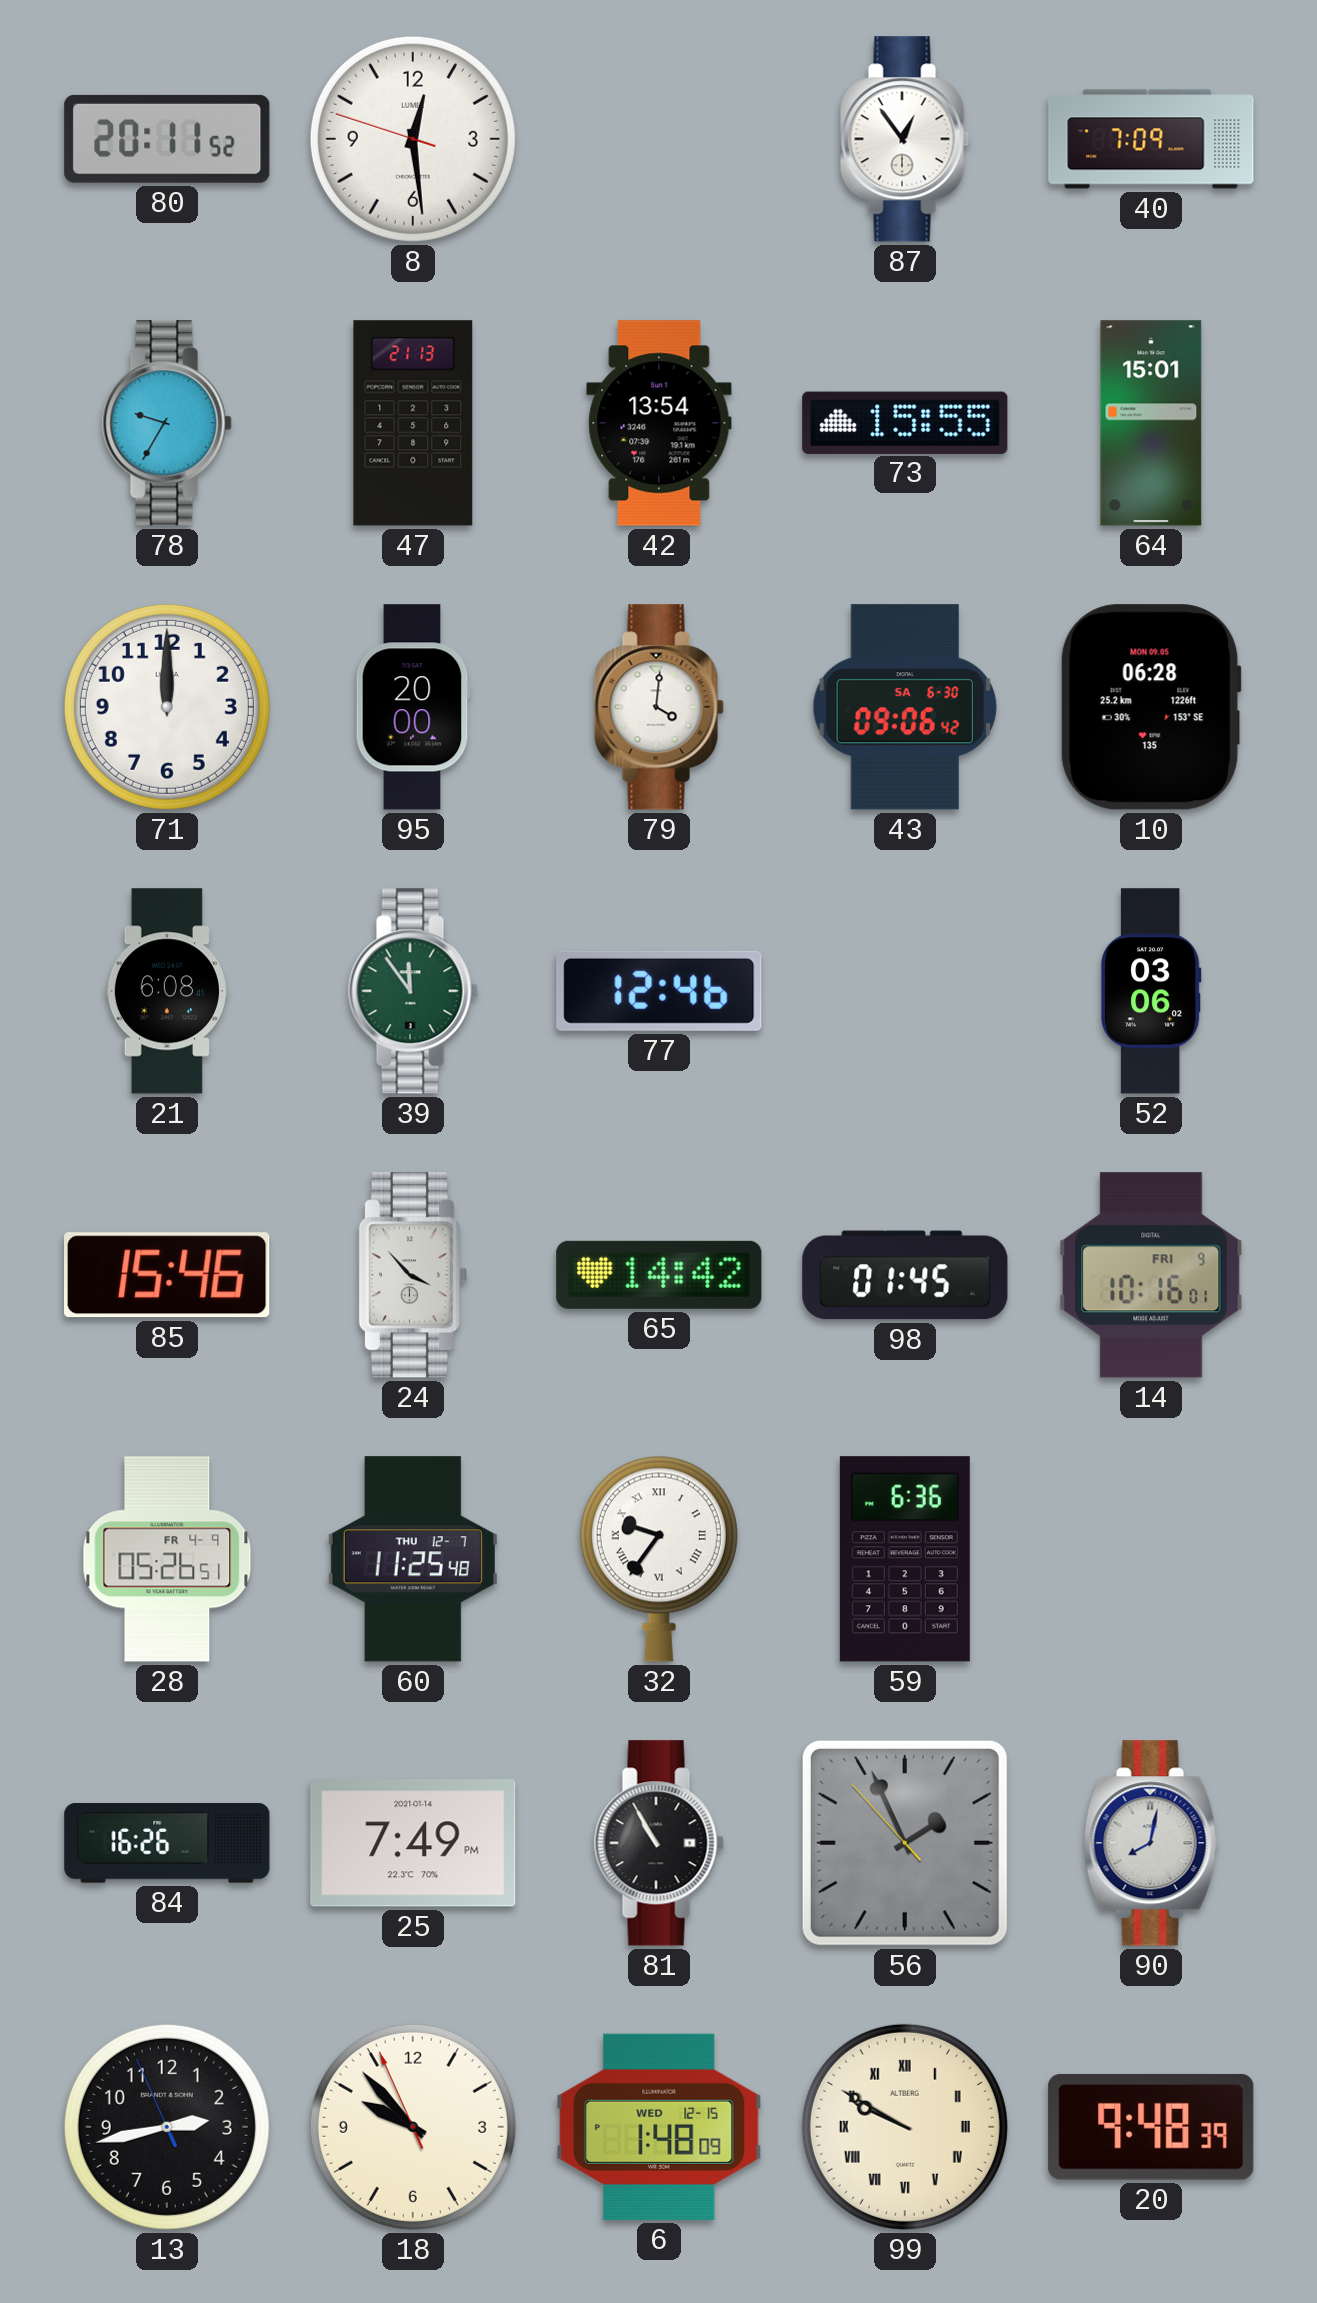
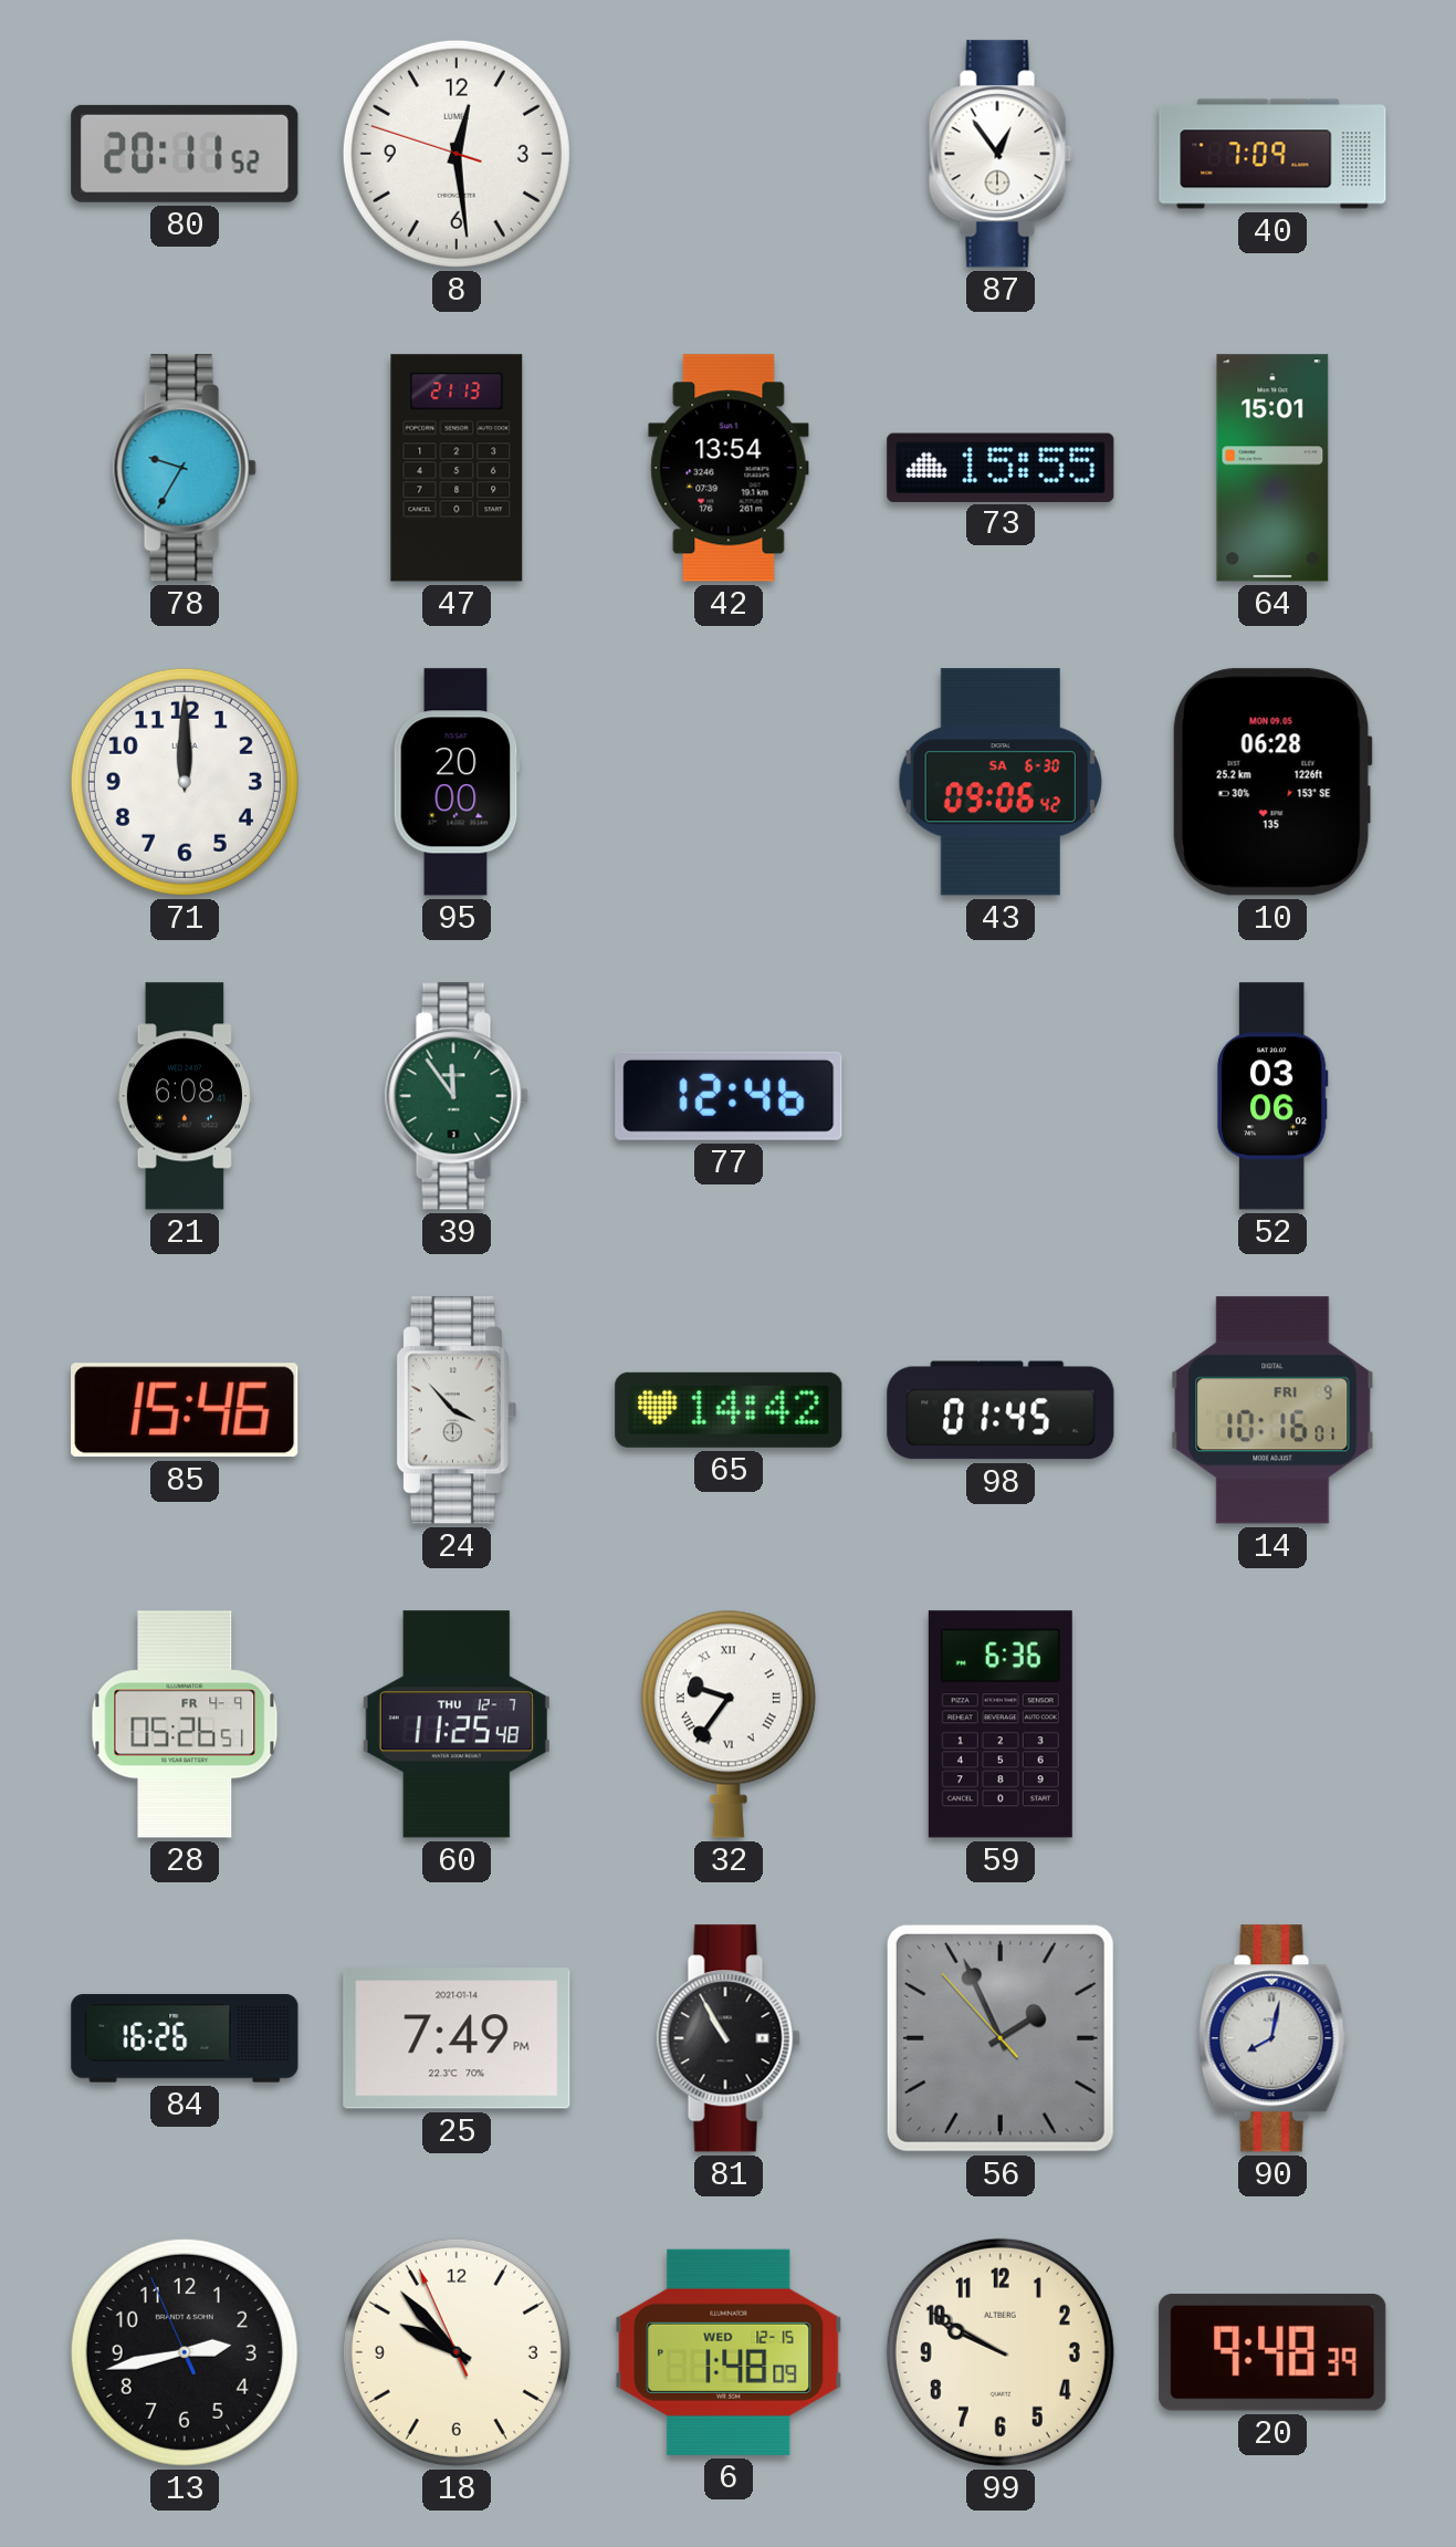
79: 4:01 -> none (659, 707)
99 numerals: Roman -> Arabic (1001, 2352)
